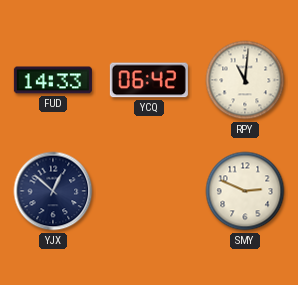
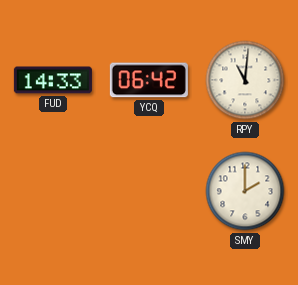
YJX: 12:52 -> none (53, 191)
SMY: 2:49 -> 2:00 (245, 191)
